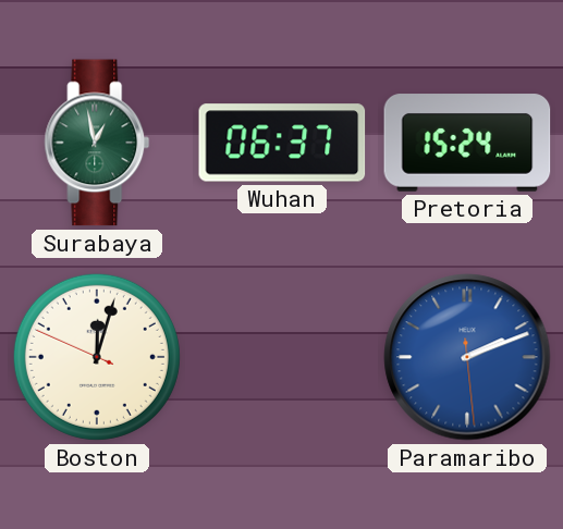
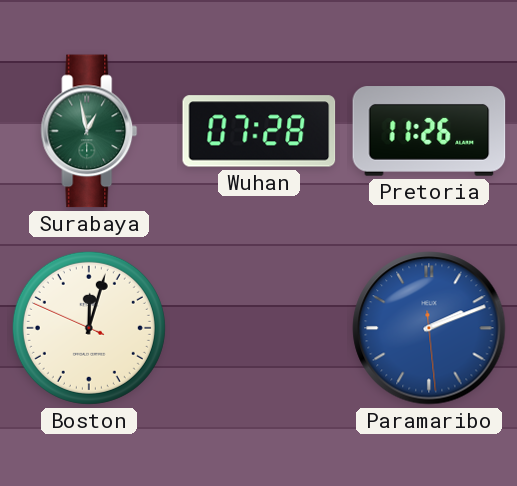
Wuhan: 06:37 -> 07:28 (259, 131)
Pretoria: 15:24 -> 11:26 (429, 131)
